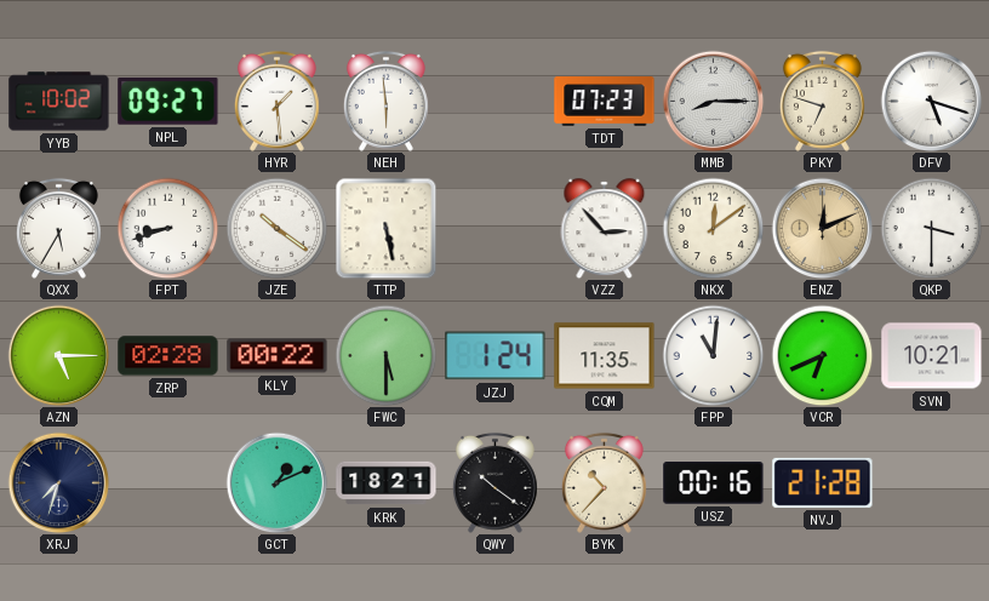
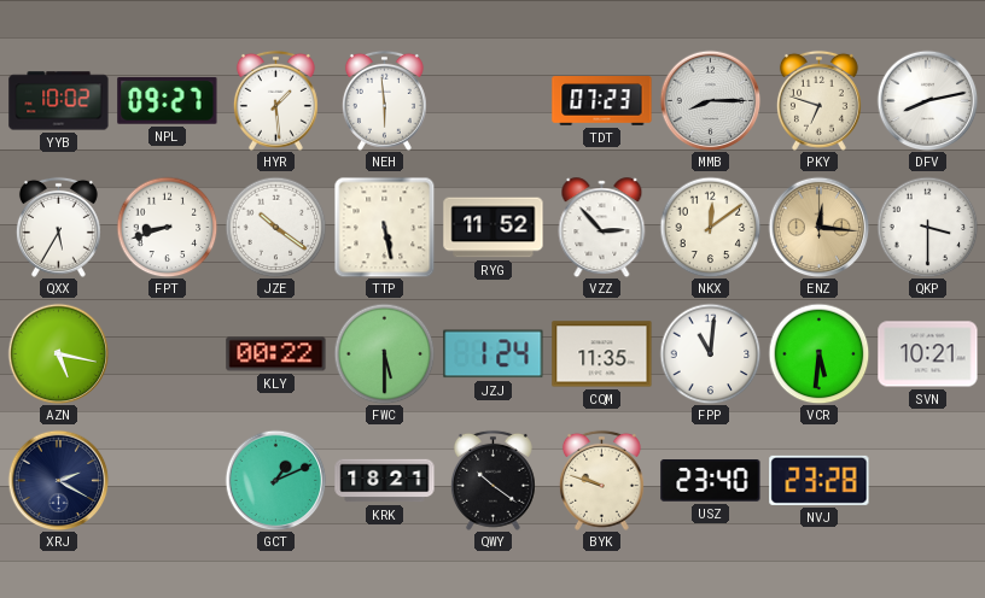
DFV: 5:18 -> 8:13 (927, 100)
RYG: none -> 11:52 (494, 228)
ENZ: 12:11 -> 12:16 (818, 227)
AZN: 5:15 -> 5:17 (58, 353)
ZRP: 02:28 -> none (168, 356)
VCR: 6:41 -> 5:31 (818, 353)
XRJ: 7:33 -> 2:20 (58, 480)
BYK: 10:37 -> 9:48 (601, 480)
USZ: 00:16 -> 23:40 (711, 481)
NVJ: 21:28 -> 23:28 (820, 480)
